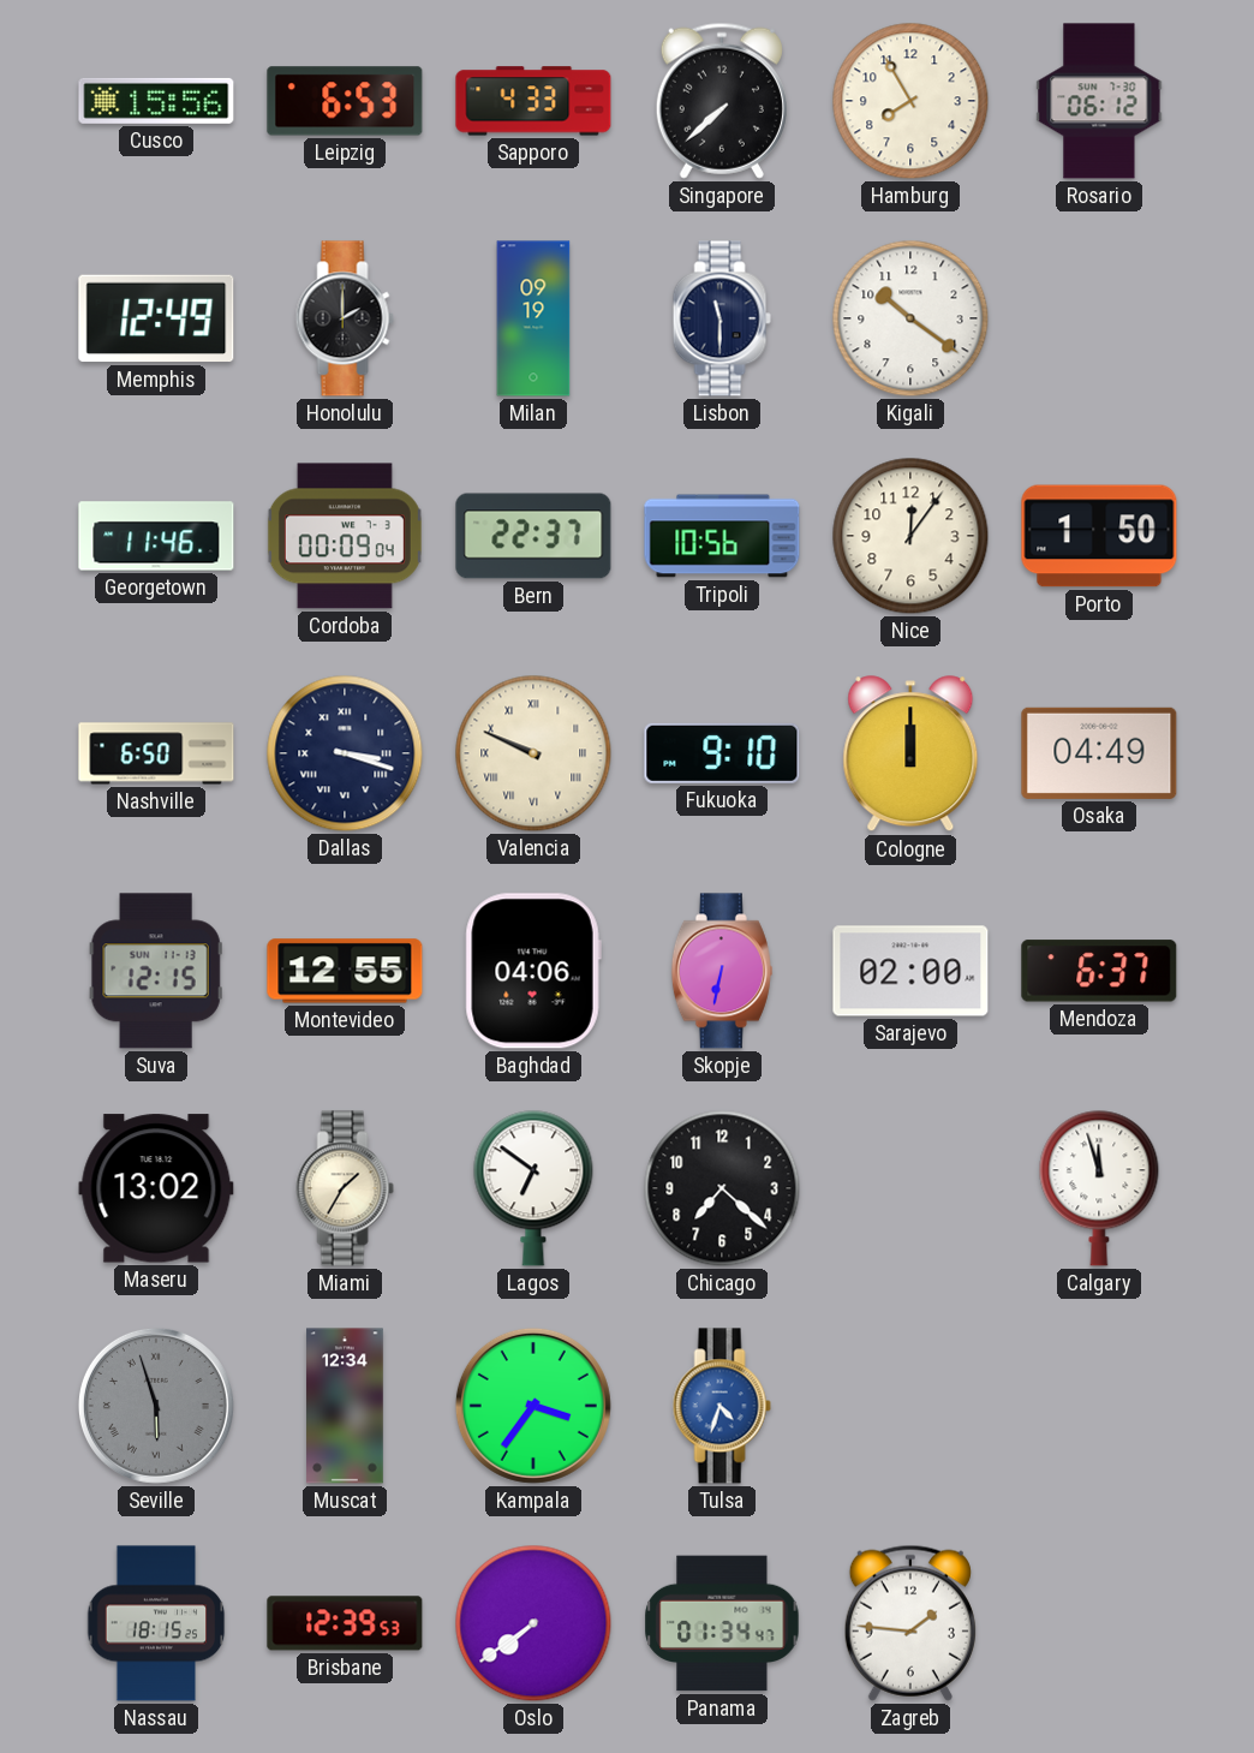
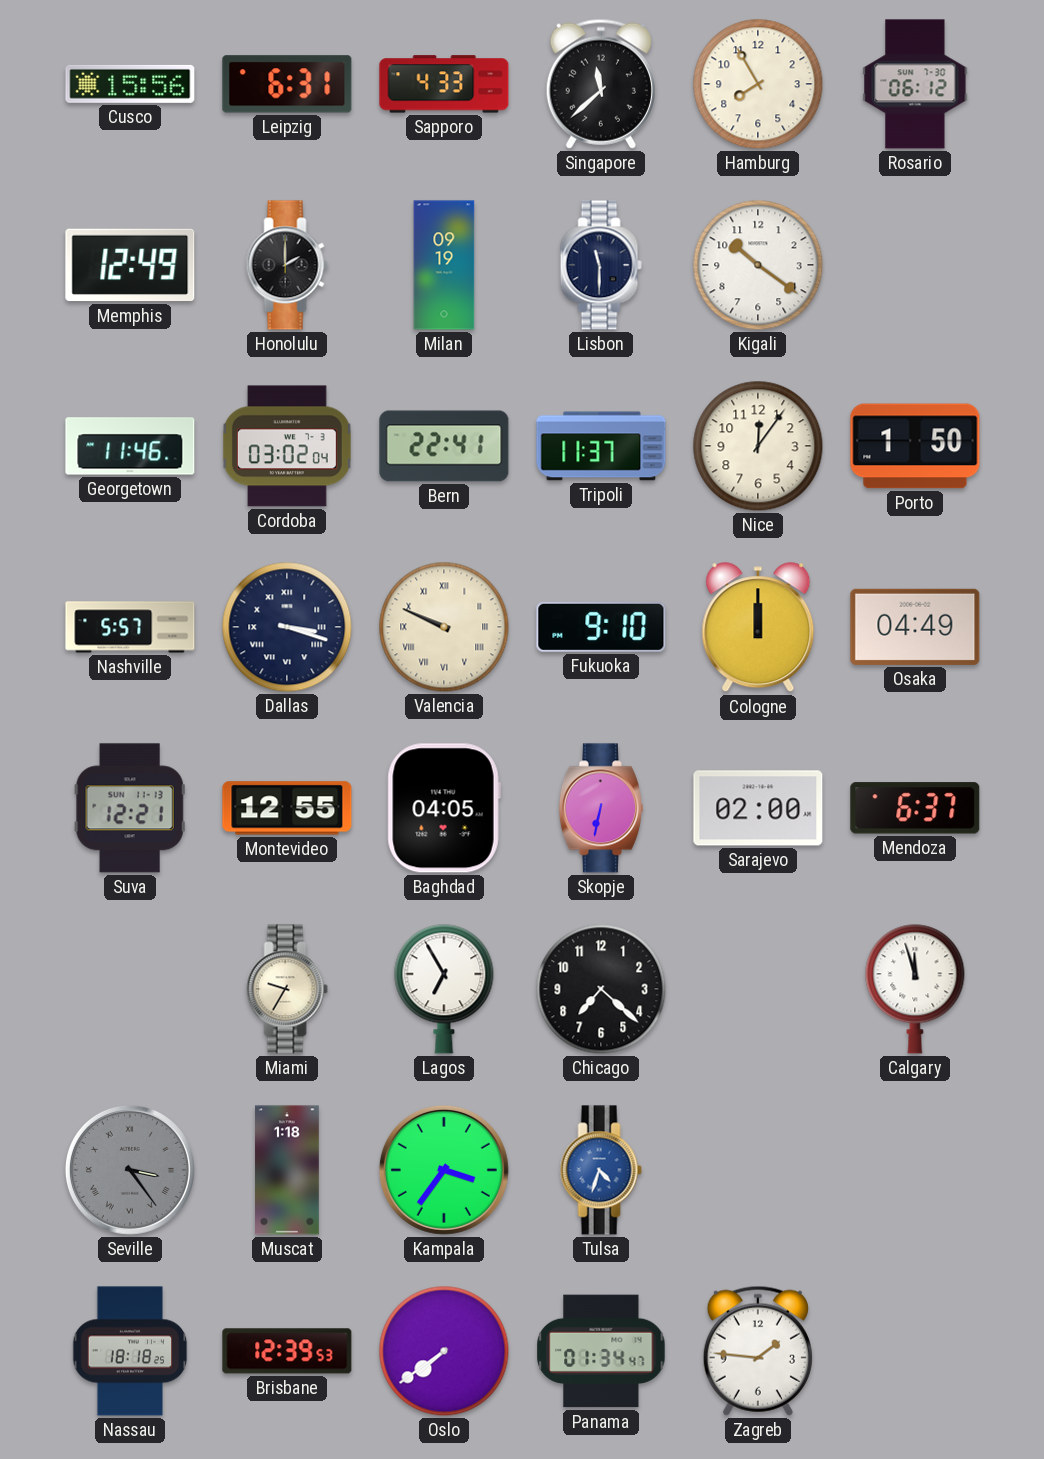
Leipzig: 6:53 -> 6:31 (287, 84)
Singapore: 7:38 -> 11:38 (601, 84)
Cordoba: 00:09 -> 03:02 (287, 446)
Bern: 22:37 -> 22:41 (444, 446)
Tripoli: 10:56 -> 11:37 (601, 446)
Nashville: 6:50 -> 5:57 (130, 627)
Suva: 12:15 -> 12:21 (130, 808)
Baghdad: 04:06 -> 04:05 (444, 808)
Maseru: 13:02 -> none (156, 1188)
Miami: 1:35 -> 9:35 (287, 989)
Lagos: 6:51 -> 6:55 (444, 989)
Seville: 5:57 -> 3:24 (130, 1170)
Muscat: 12:34 -> 1:18 (287, 1170)
Nassau: 18:15 -> 18:18 (130, 1351)
